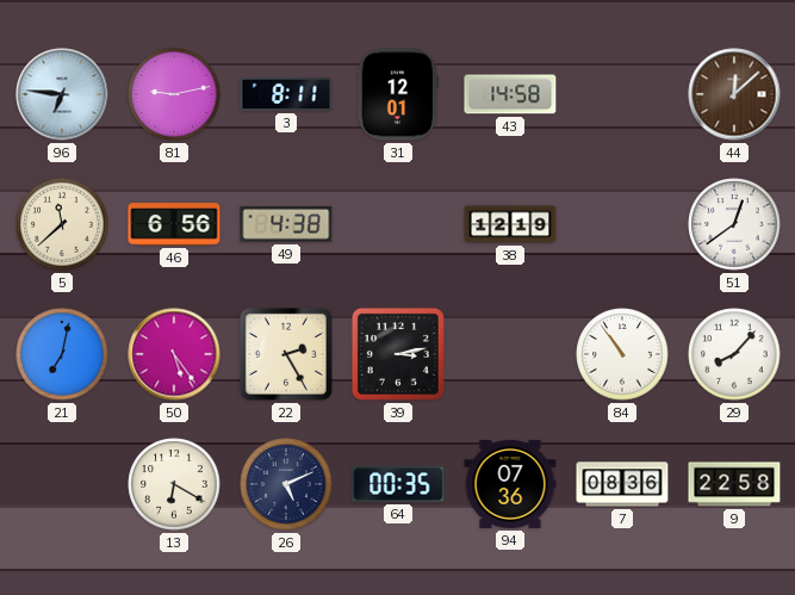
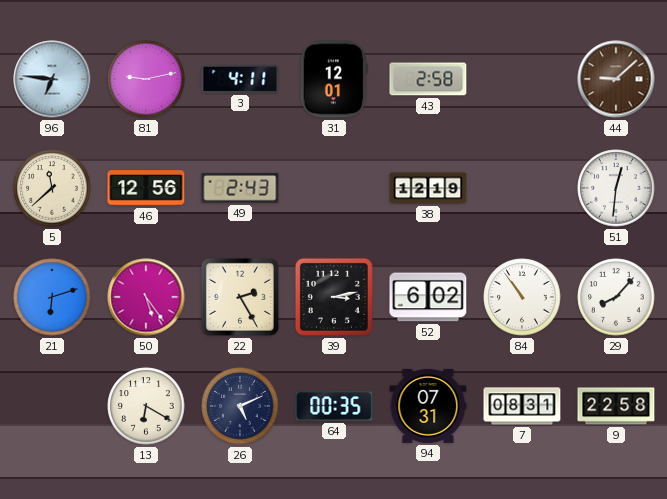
3: 8:11 -> 4:11 (240, 79)
43: 14:58 -> 2:58 (428, 79)
44: 12:08 -> 9:08 (616, 79)
46: 6:56 -> 12:56 (146, 188)
49: 4:38 -> 2:43 (240, 189)
51: 12:39 -> 12:31 (616, 188)
21: 7:02 -> 6:12 (52, 297)
52: none -> 6:02 (428, 297)
94: 07:36 -> 07:31 (428, 406)
7: 08:36 -> 08:31 (522, 406)
